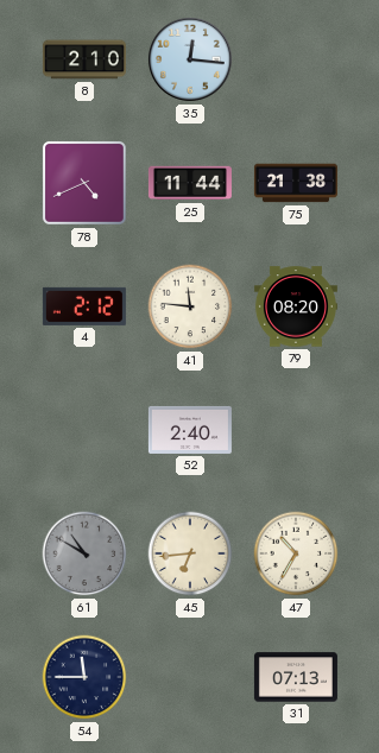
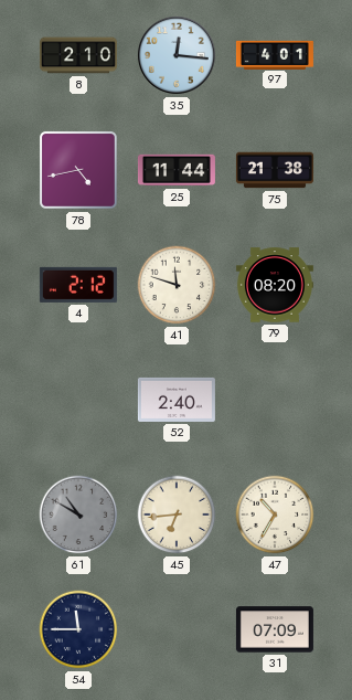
97: none -> 4:01 (275, 54)
78: 4:41 -> 4:43 (78, 170)
41: 11:46 -> 11:48 (177, 285)
31: 07:13 -> 07:09 (275, 629)
